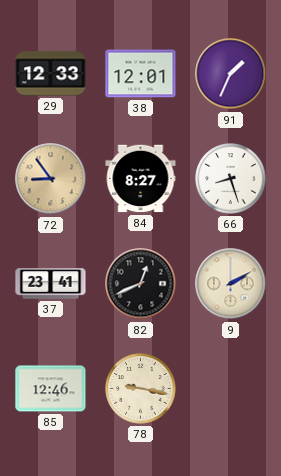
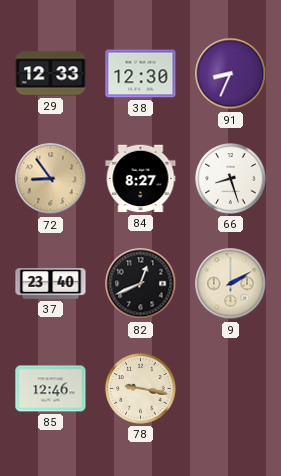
38: 12:01 -> 12:30 (141, 74)
91: 1:34 -> 8:34 (231, 74)
37: 23:41 -> 23:40 (51, 284)
